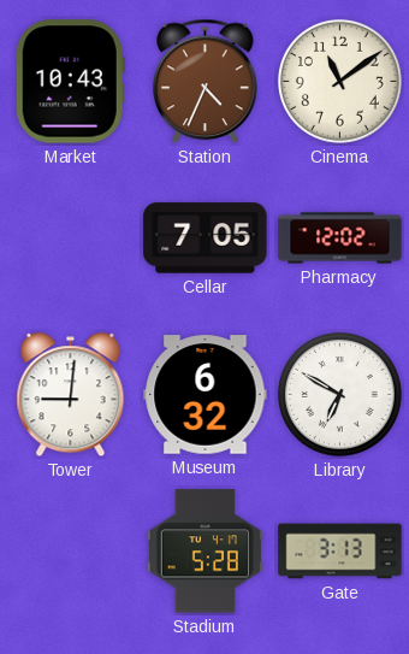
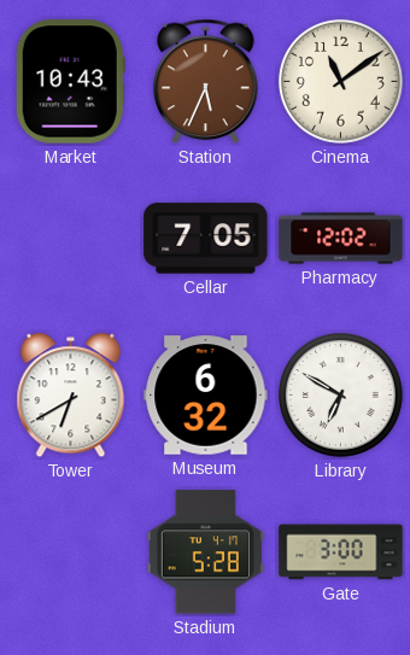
Station: 4:34 -> 5:34 (206, 82)
Tower: 9:01 -> 6:40 (71, 396)
Gate: 3:13 -> 3:00 (341, 552)
